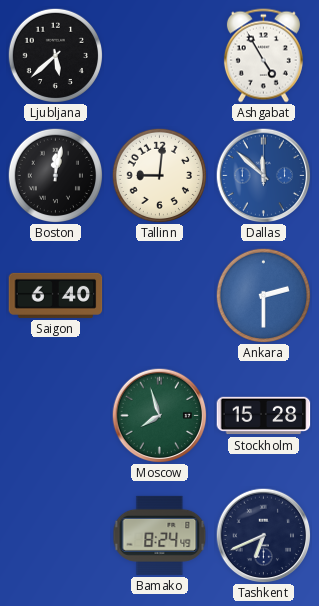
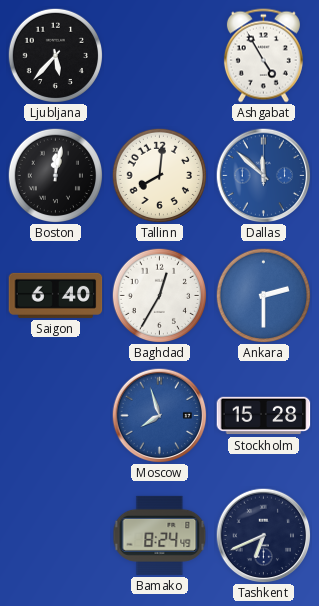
Ljubljana: 5:38 -> 5:37 (55, 55)
Tallinn: 9:01 -> 8:01 (159, 175)
Baghdad: none -> 12:35 (159, 295)
Moscow dial: green -> blue (159, 415)
